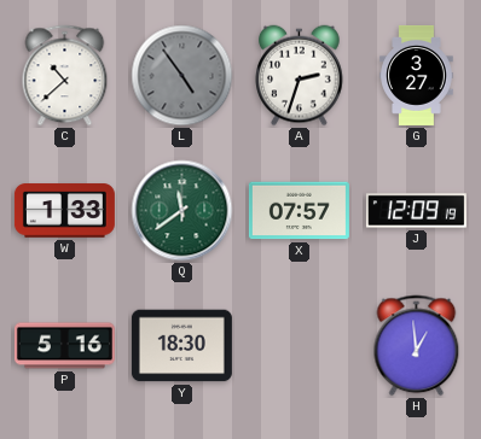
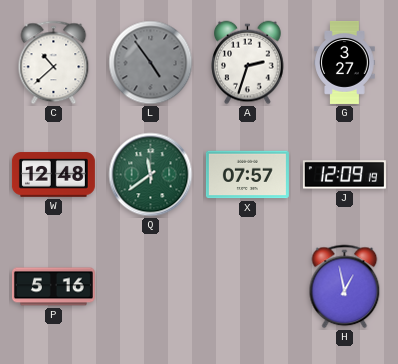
W: 1:33 -> 12:48 (53, 175)
Y: 18:30 -> none (181, 346)
H: 12:59 -> 12:58 (345, 287)
